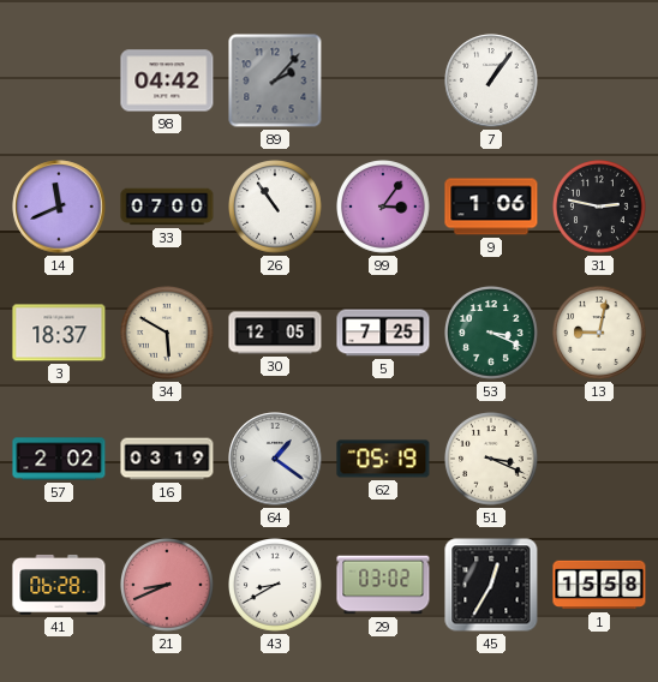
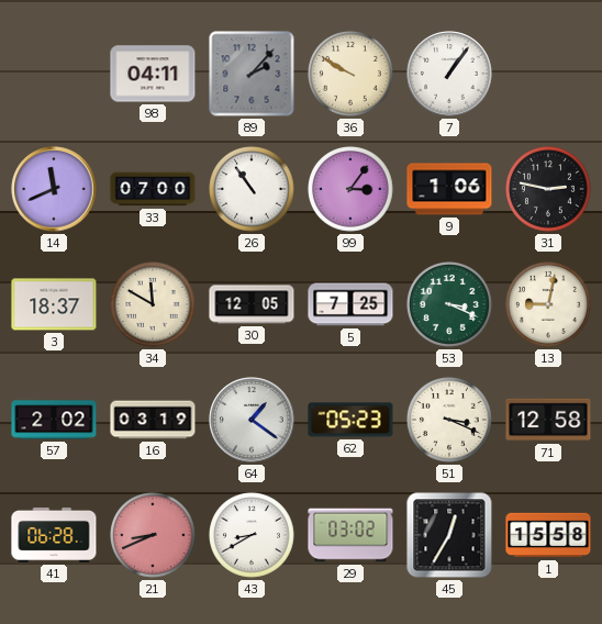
98: 04:42 -> 04:11 (153, 74)
36: none -> 9:50 (352, 75)
34: 5:50 -> 11:50 (154, 305)
62: 05:19 -> 05:23 (350, 420)
71: none -> 12:58 (548, 420)
